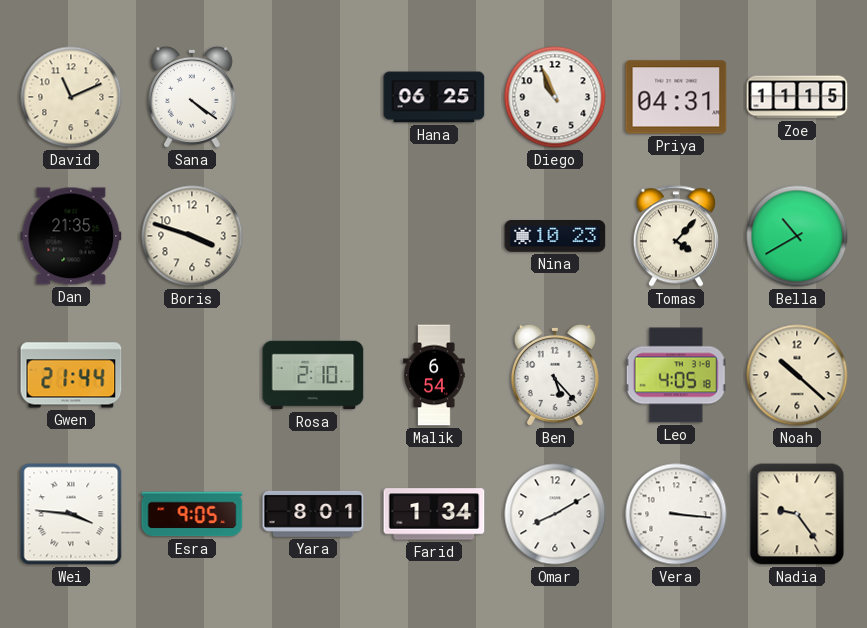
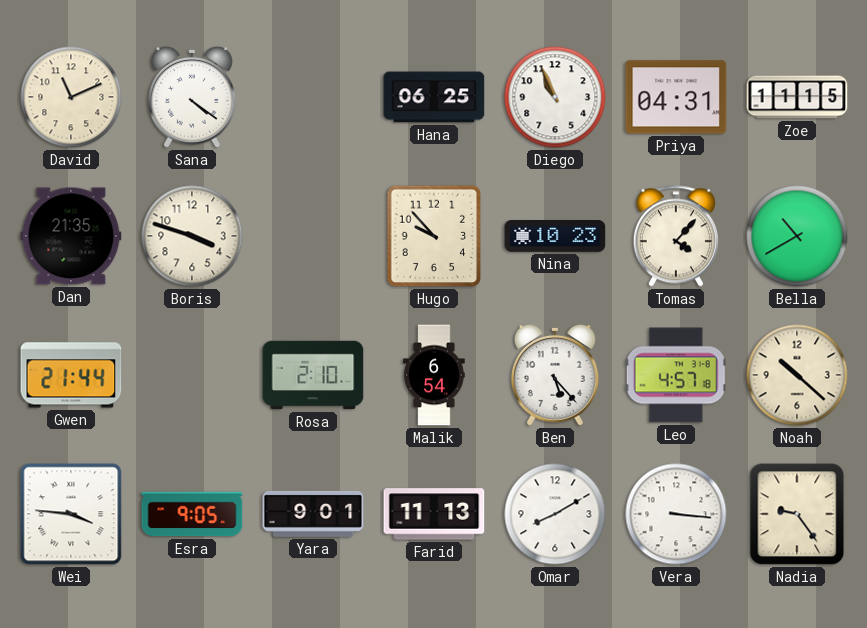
Hugo: none -> 9:53 (434, 236)
Leo: 4:05 -> 4:57 (676, 375)
Yara: 8:01 -> 9:01 (313, 514)
Farid: 1:34 -> 11:13 (434, 514)
